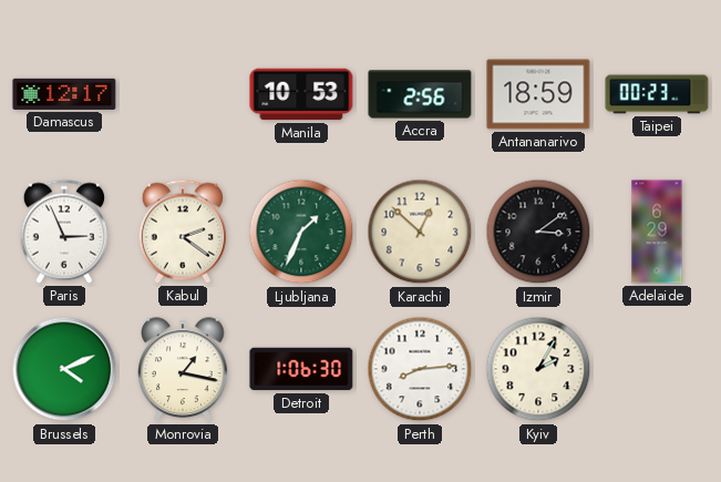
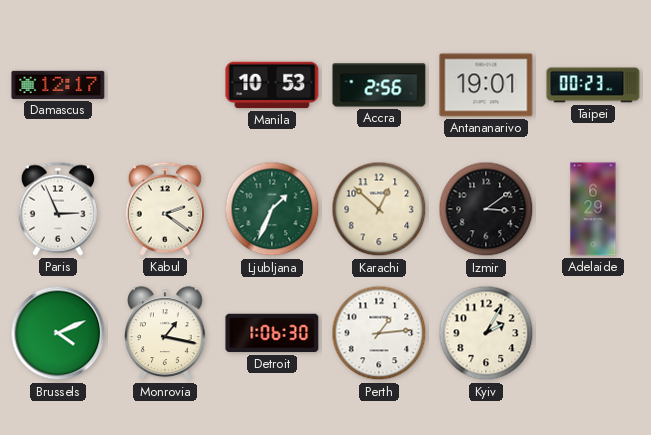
Antananarivo: 18:59 -> 19:01 (486, 85)
Perth: 8:14 -> 1:14 (379, 333)
